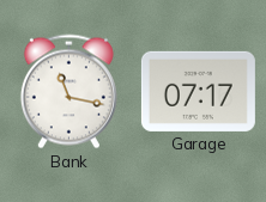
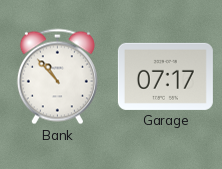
Bank: 11:17 -> 10:53 (57, 77)
